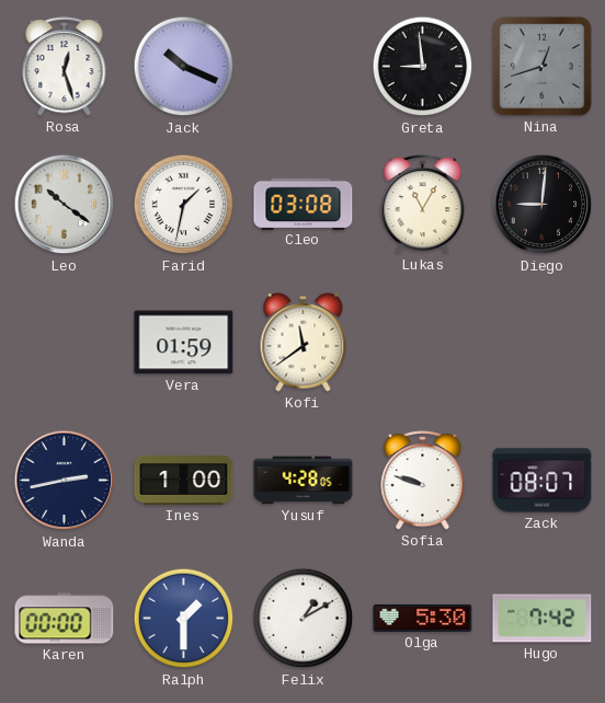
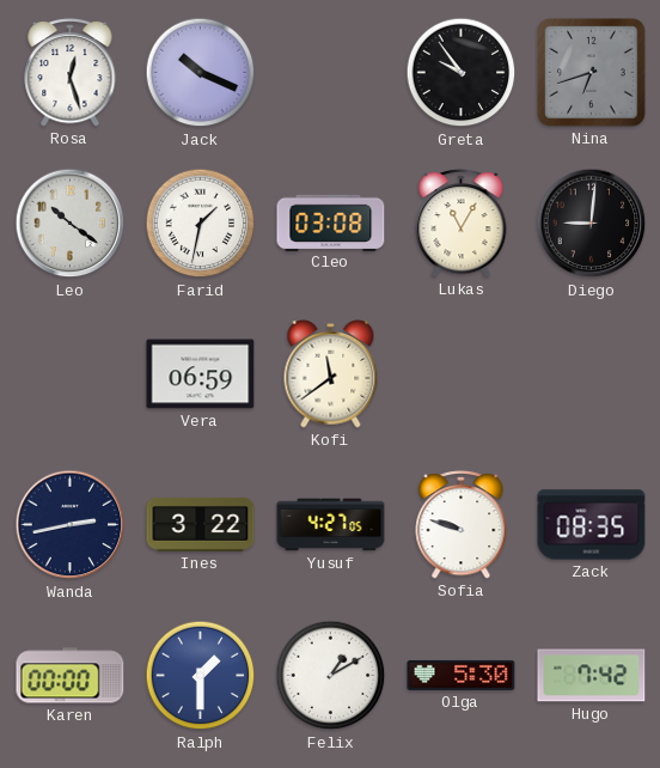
Greta: 8:59 -> 9:54 (462, 73)
Nina: 12:42 -> 6:42 (592, 73)
Vera: 01:59 -> 06:59 (201, 374)
Ines: 1:00 -> 3:22 (201, 524)
Yusuf: 4:28 -> 4:27 (331, 525)
Zack: 08:07 -> 08:35 (592, 525)
